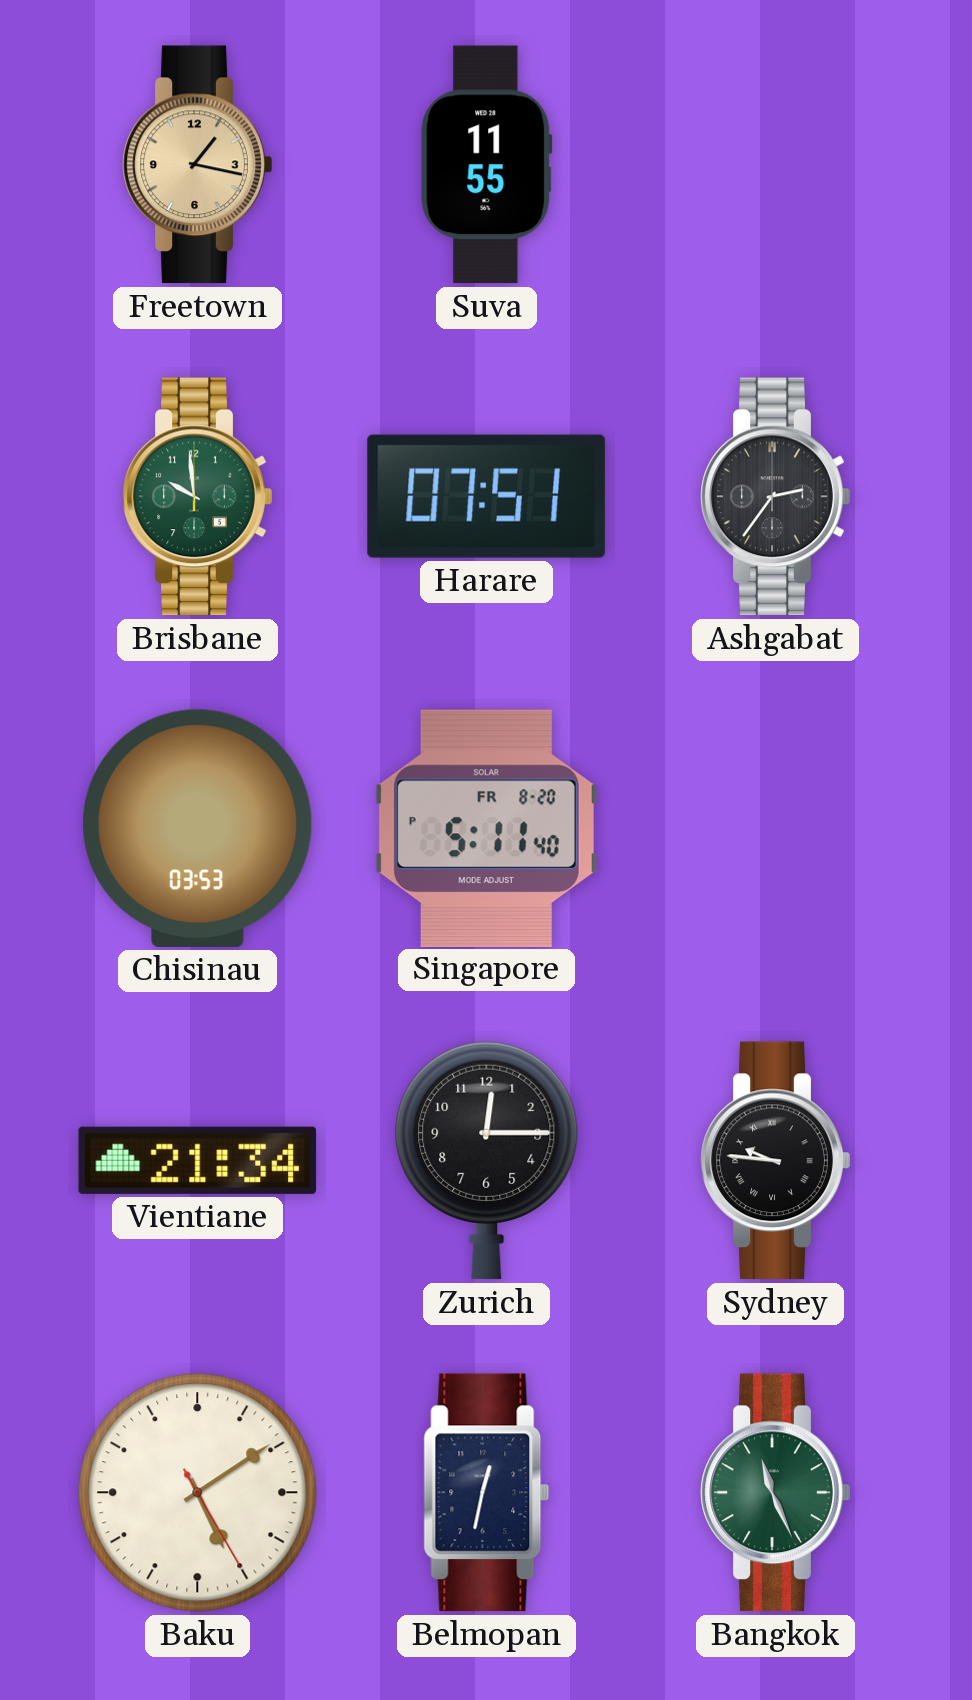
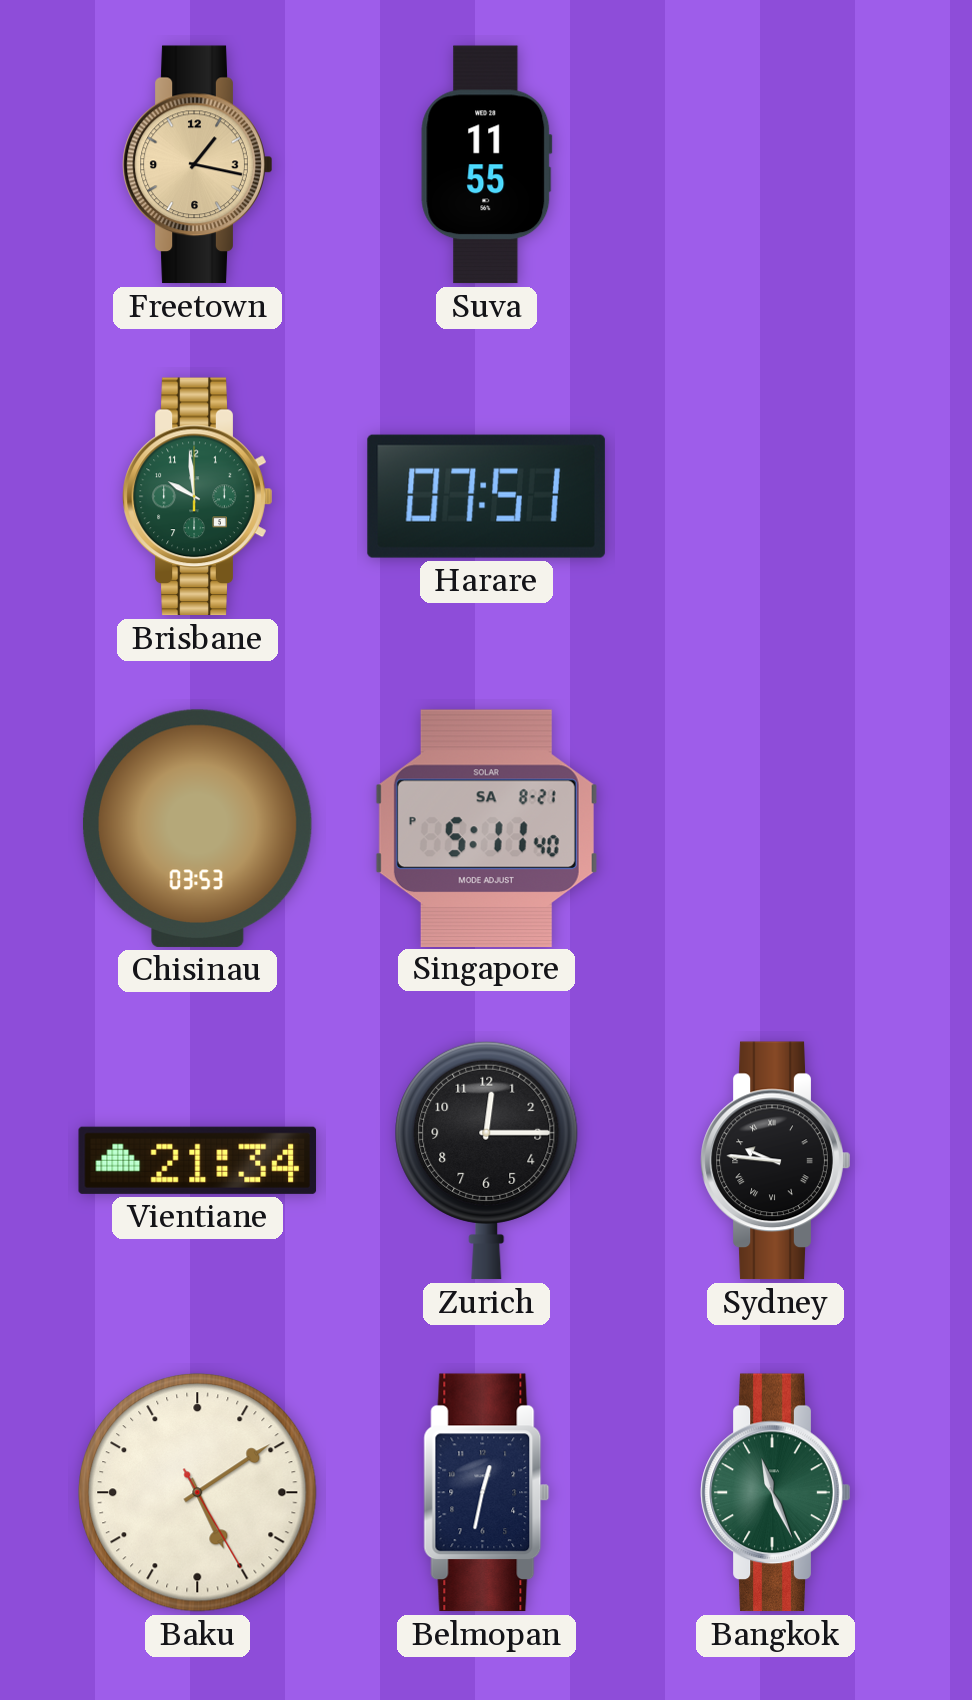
Ashgabat: 2:36 -> none (776, 497)
Singapore date: FR 8-20 -> SA 8-21 (486, 828)
